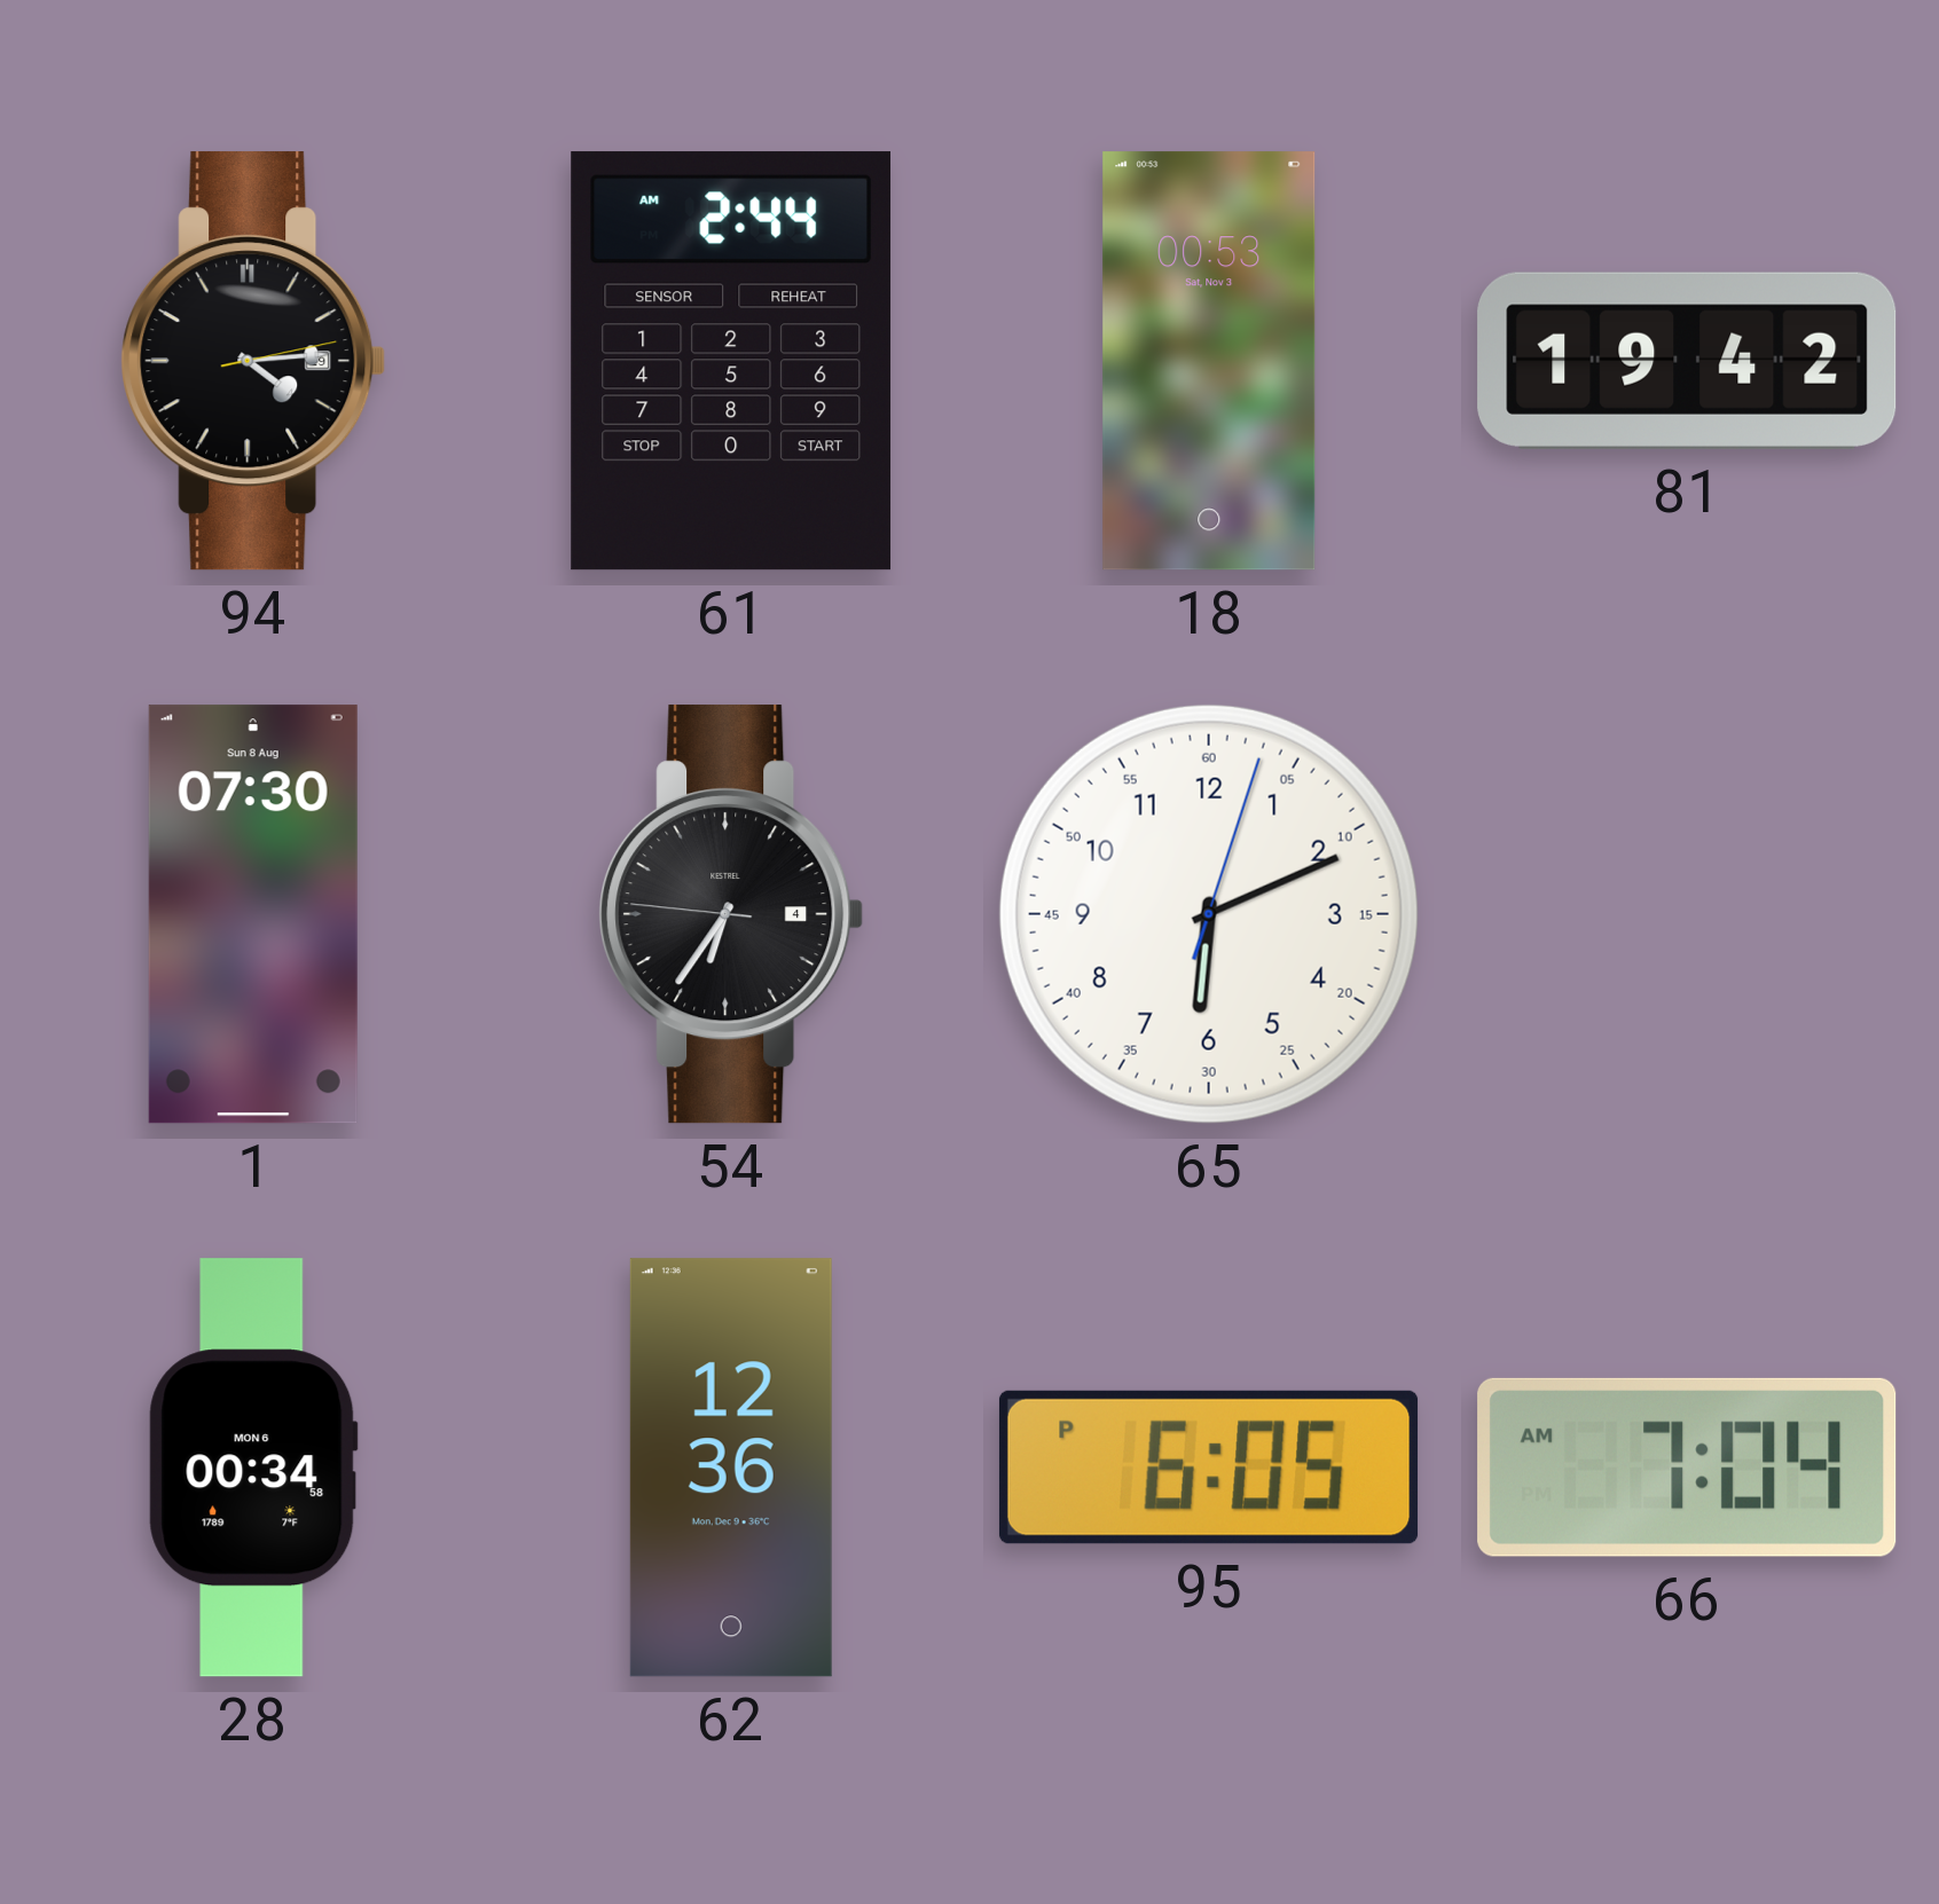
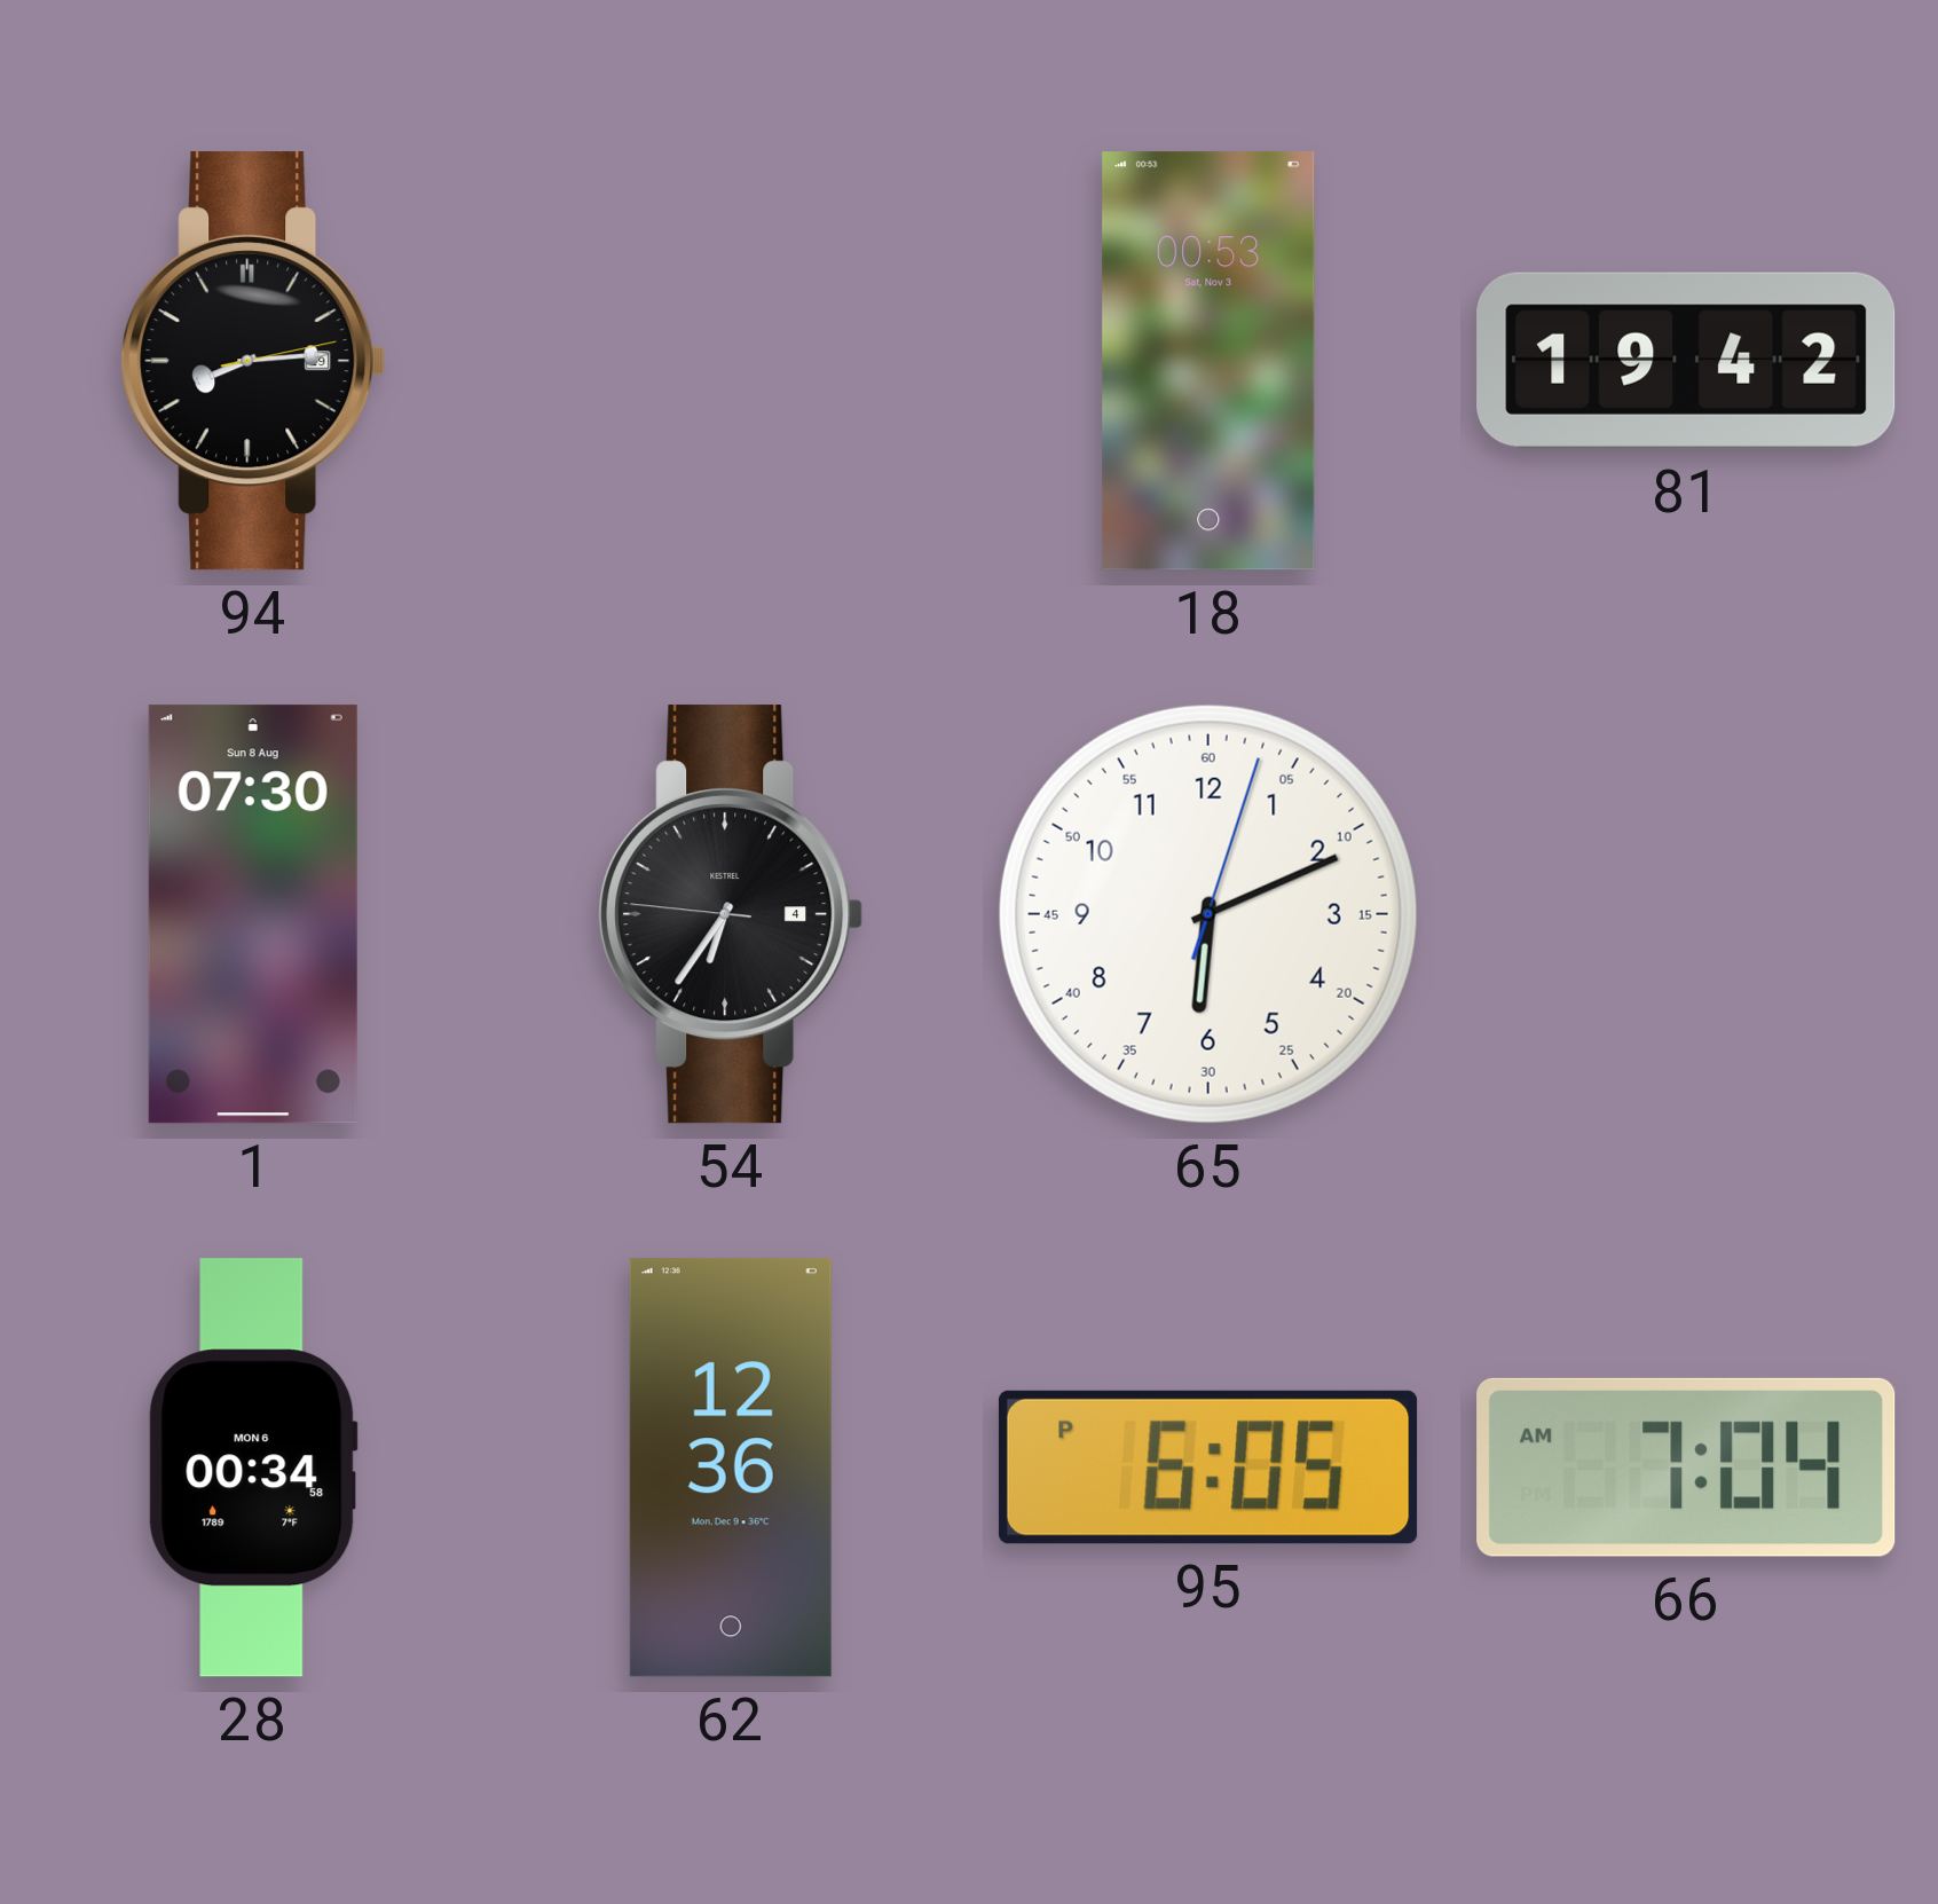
94: 4:14 -> 8:14 (253, 361)
61: 2:44 -> none (731, 361)
